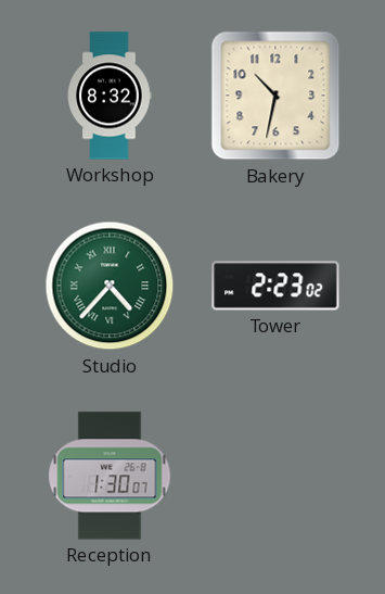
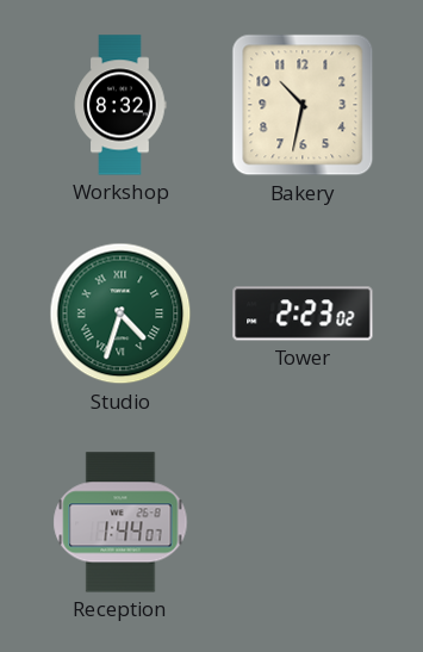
Studio: 4:37 -> 4:33 (120, 313)
Reception: 1:30 -> 1:44 (120, 522)
